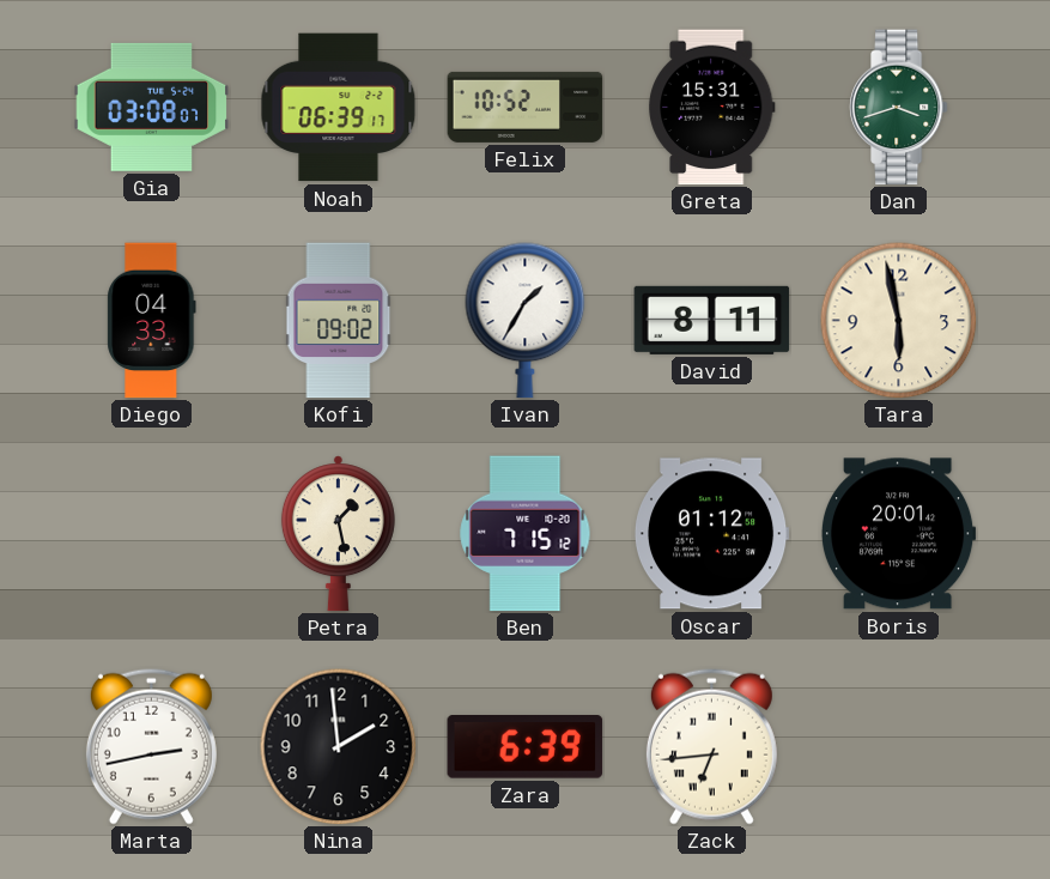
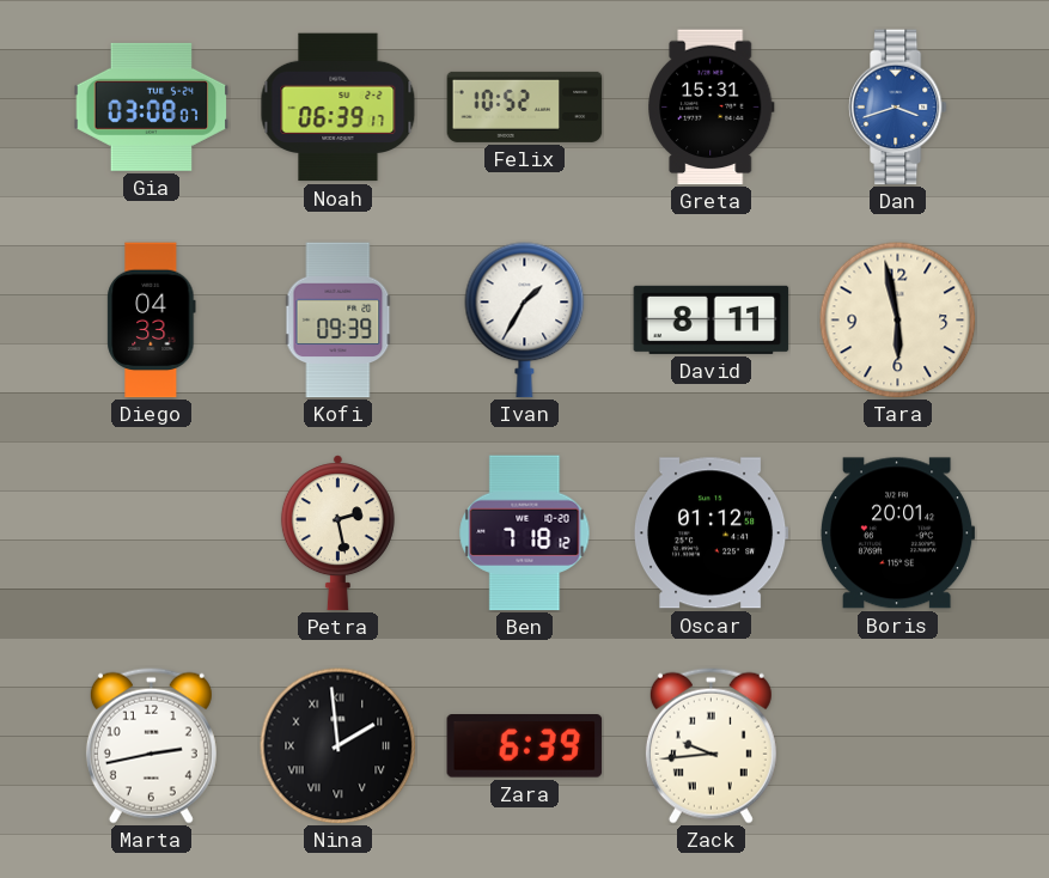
Dan dial: green -> blue (897, 108)
Kofi: 09:02 -> 09:39 (339, 321)
Petra: 1:28 -> 2:28 (337, 533)
Ben: 7:15 -> 7:18 (525, 533)
Nina numerals: Arabic -> Roman (339, 746)
Zack: 6:44 -> 9:44 (710, 745)
